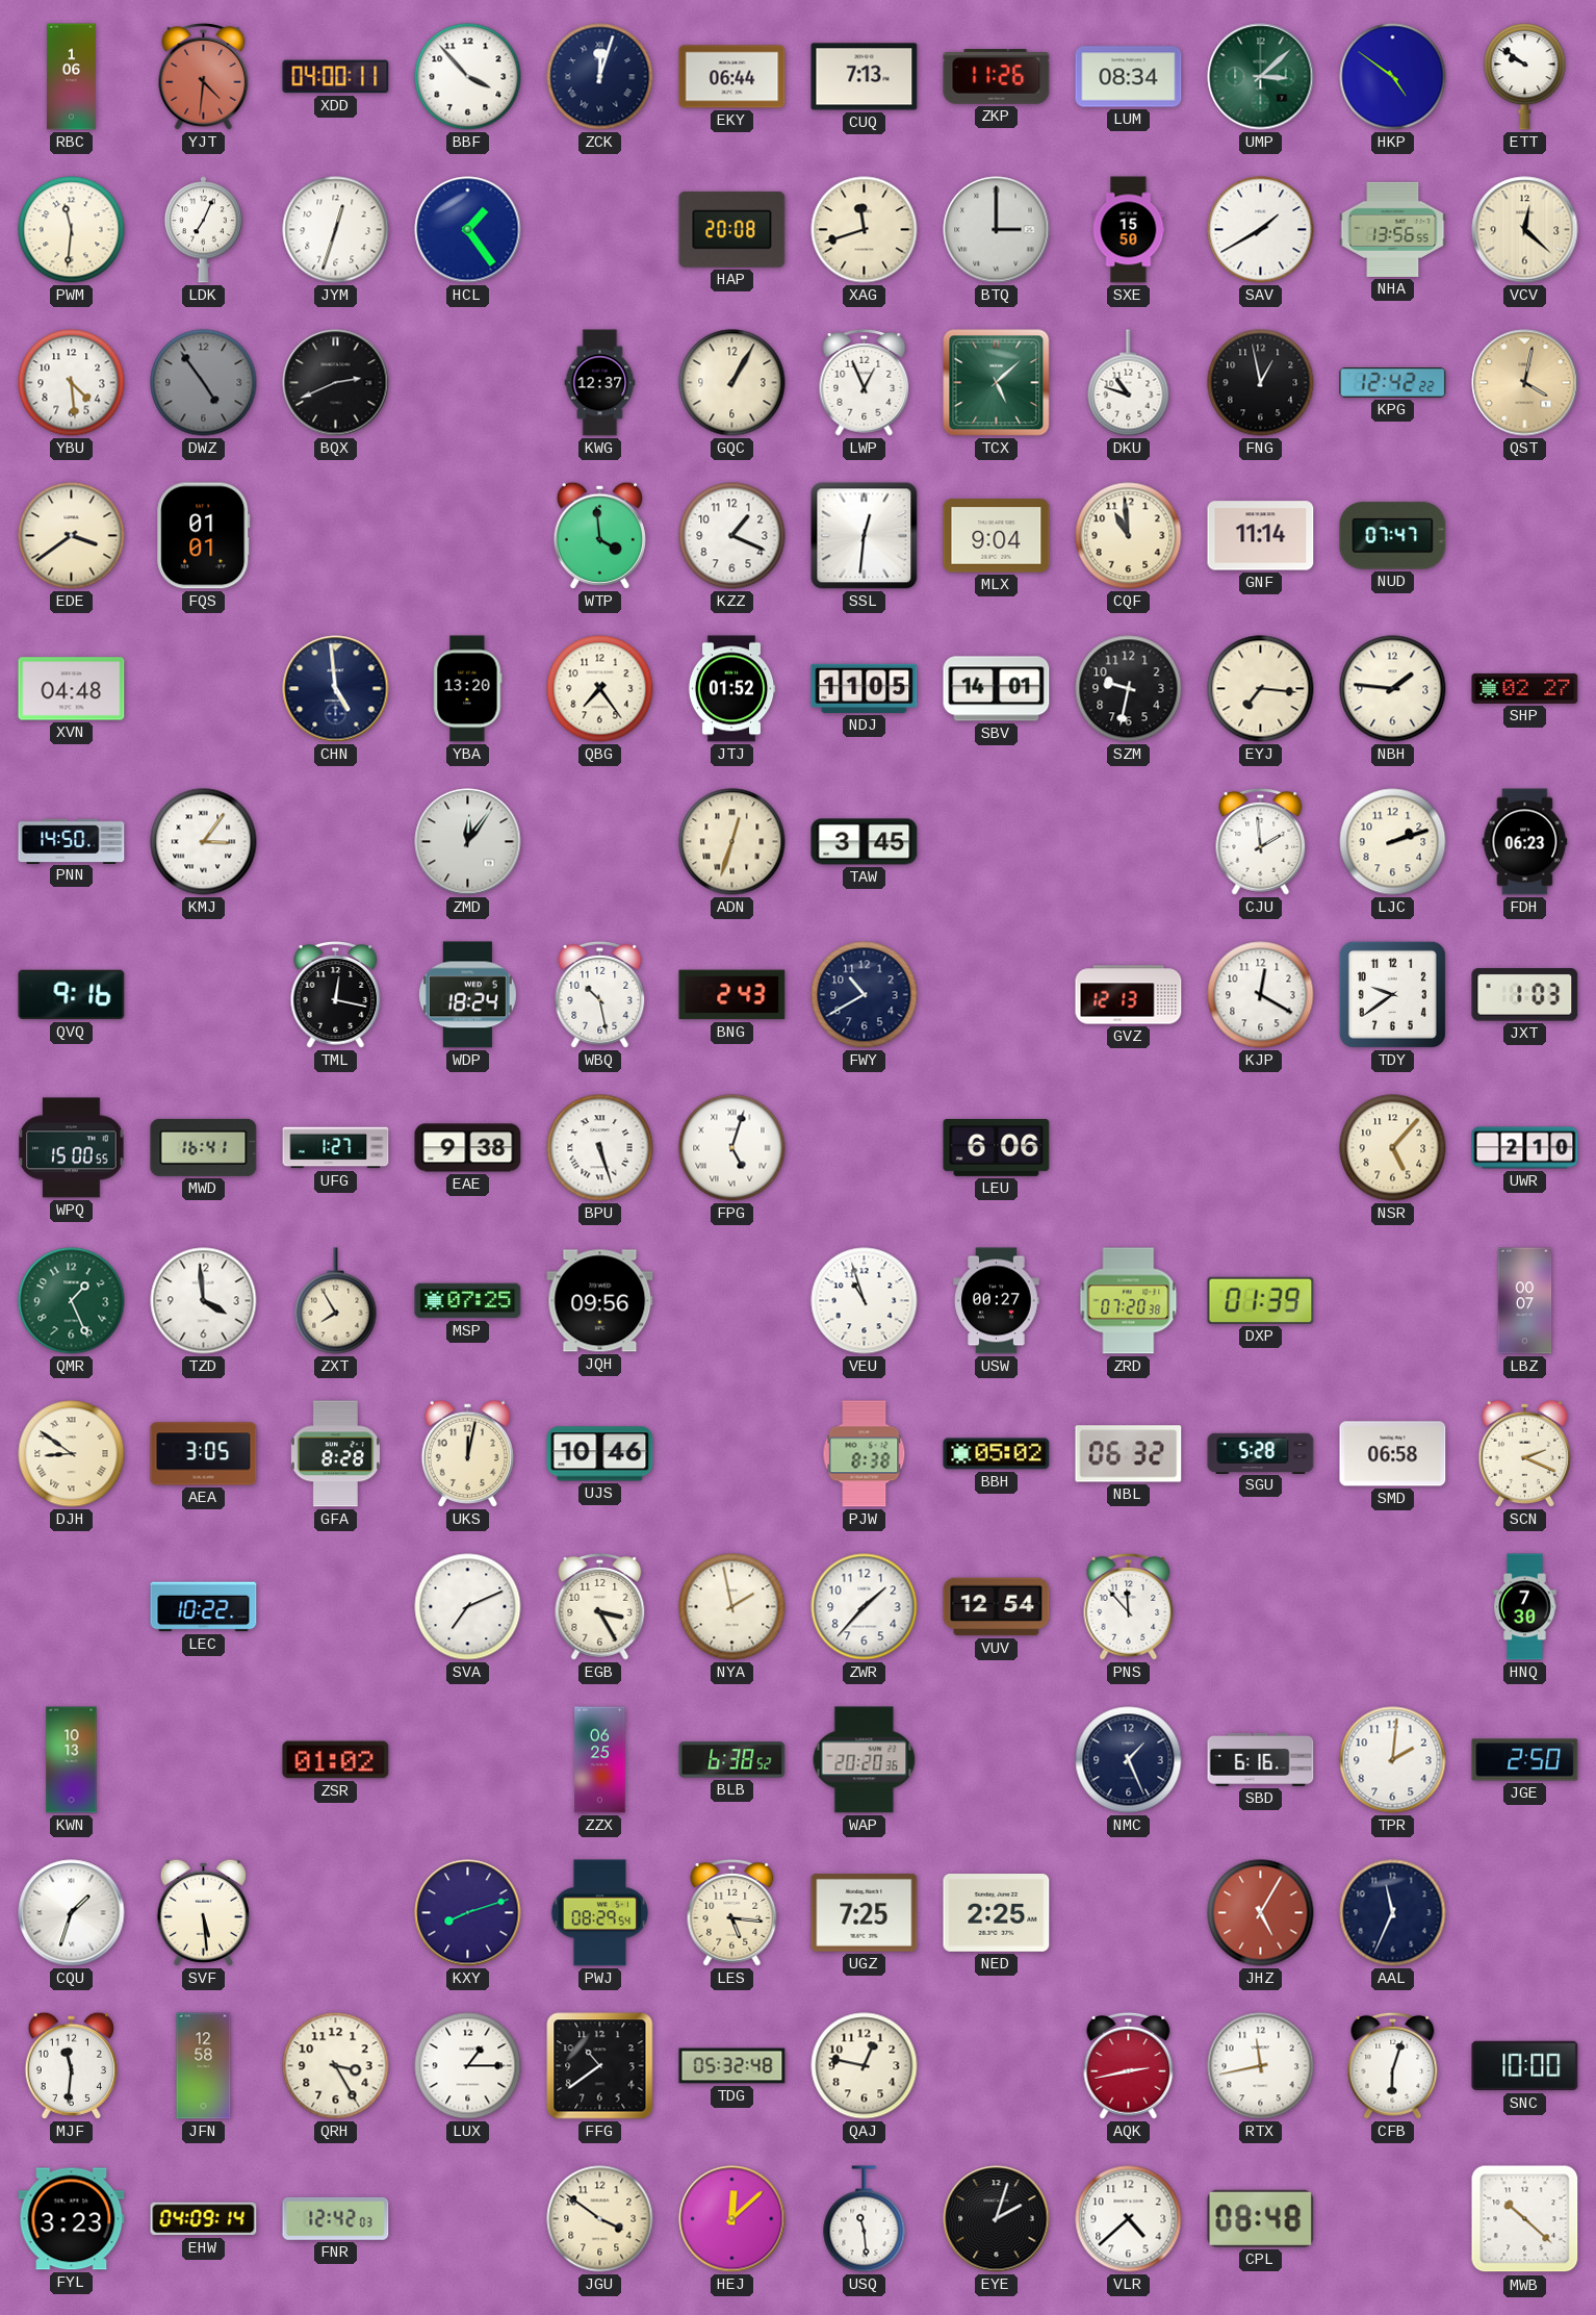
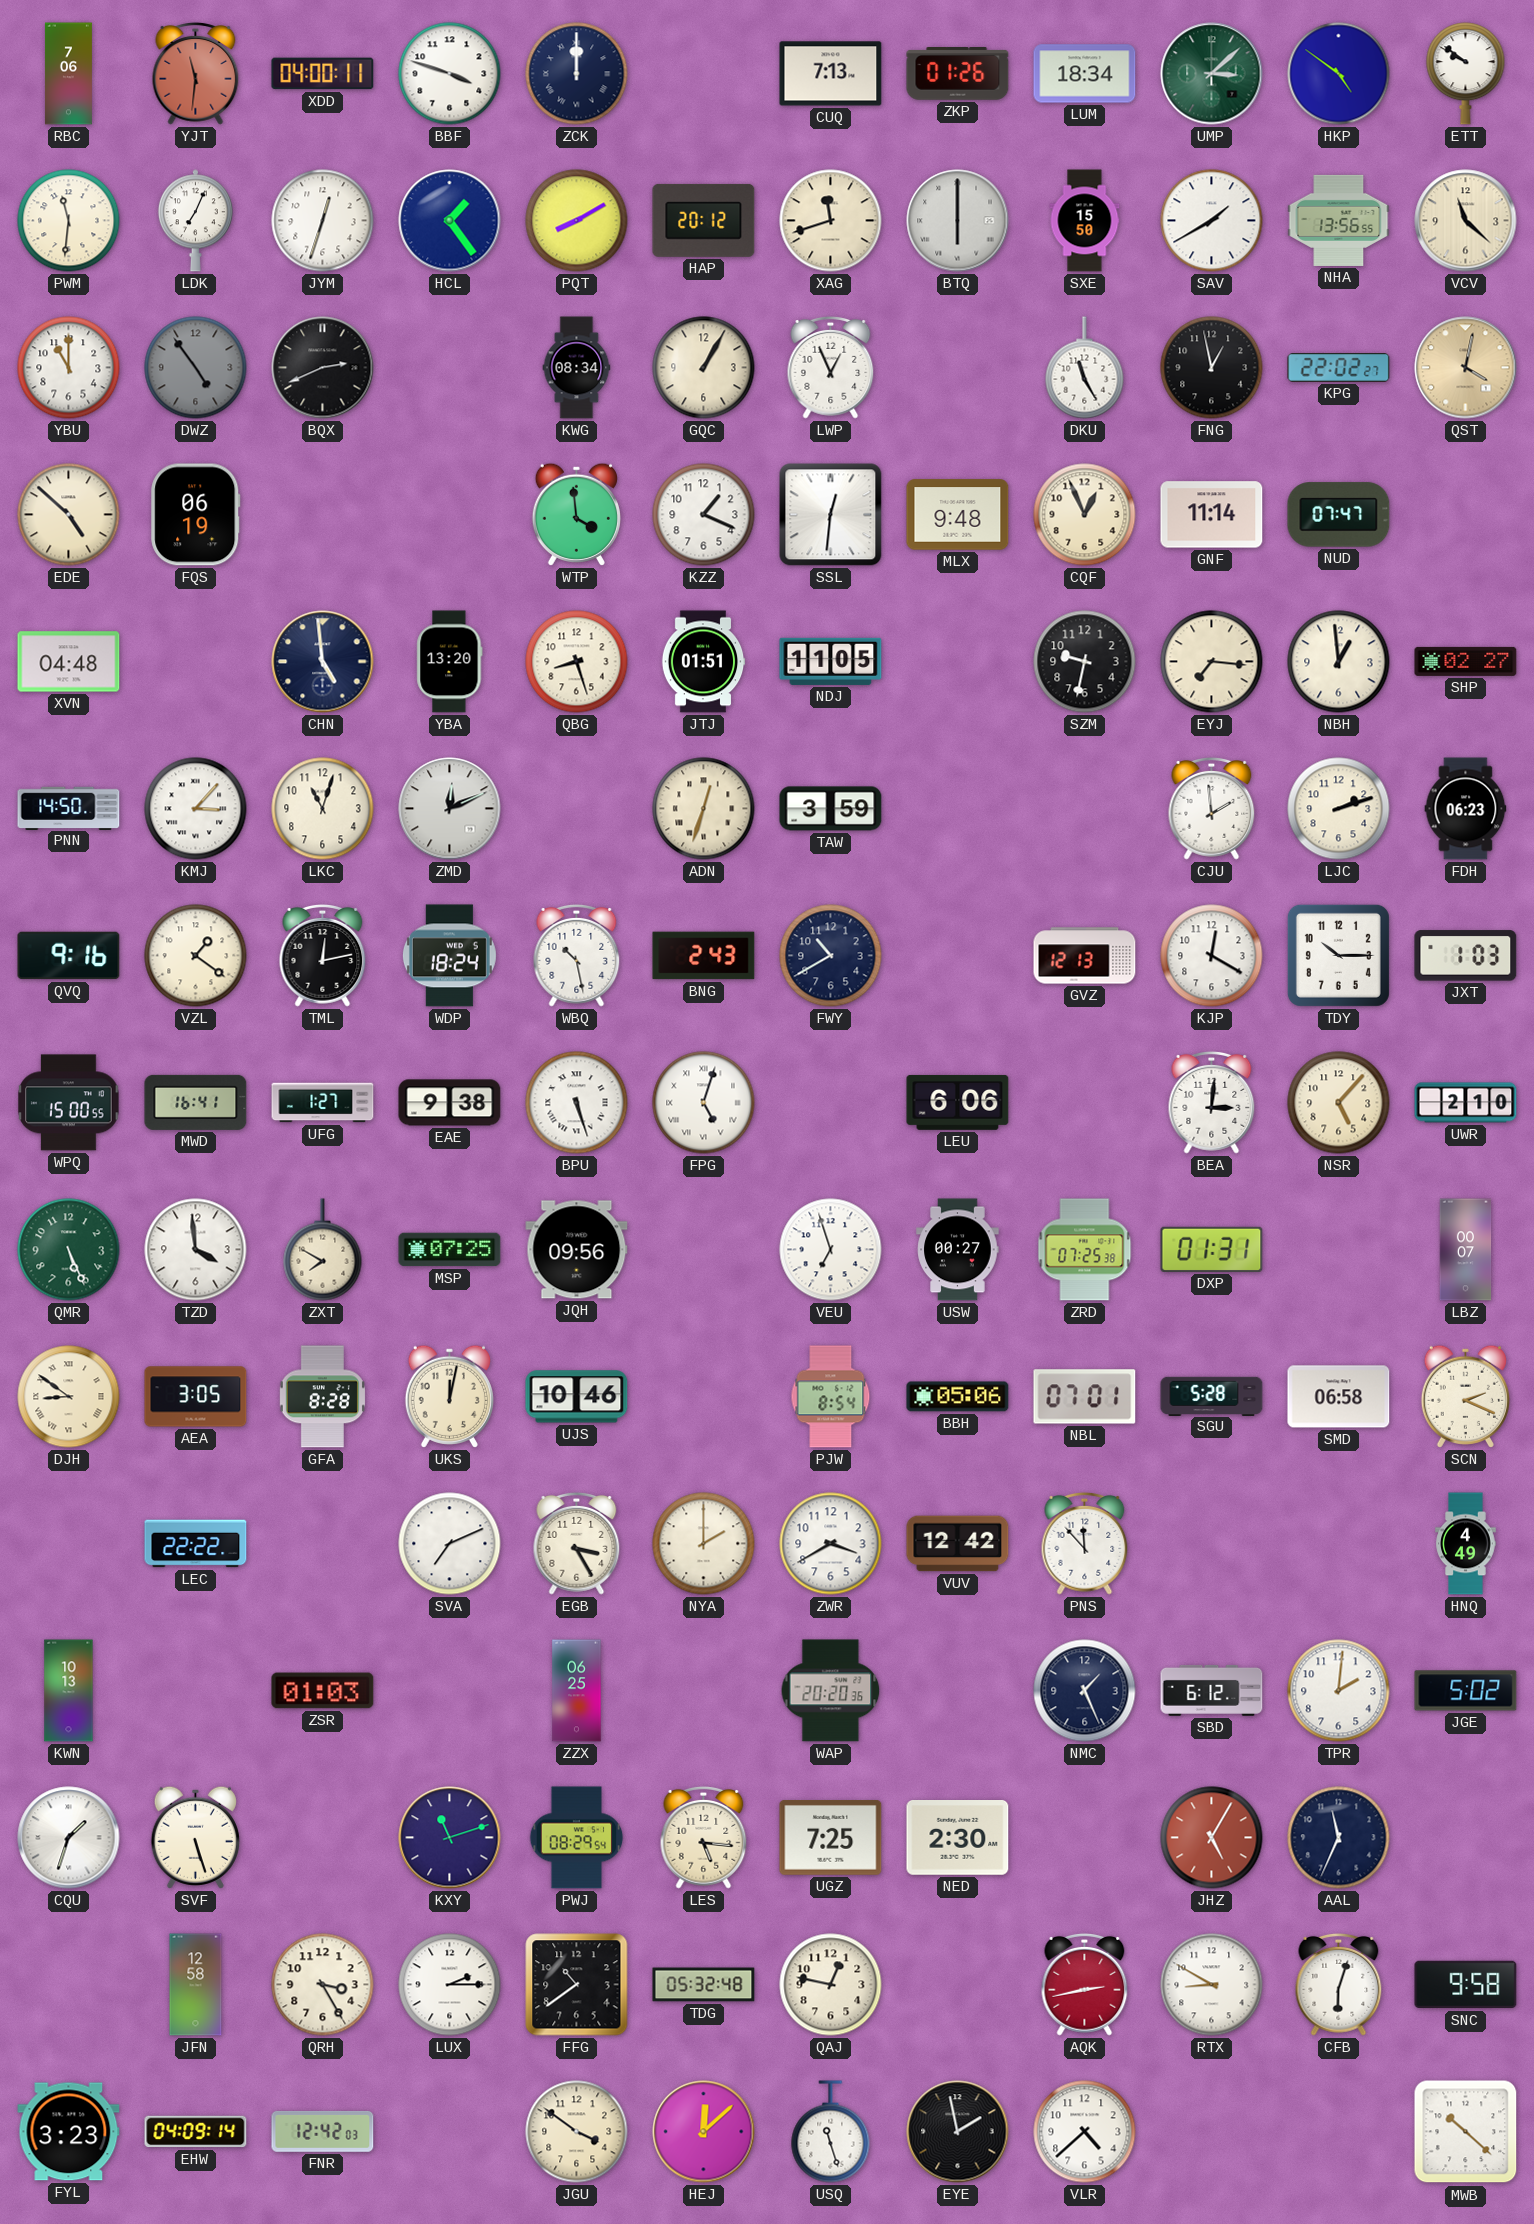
RBC: 1:06 -> 7:06 (68, 74)
YJT: 4:31 -> 11:31 (196, 73)
BBF: 3:53 -> 3:48 (450, 74)
ZCK: 12:03 -> 12:00 (577, 74)
EKY: 06:44 -> none (732, 77)
ZKP: 11:26 -> 01:26 (958, 74)
LUM: 08:34 -> 18:34 (1085, 74)
PQT: none -> 8:10 (577, 221)
HAP: 20:08 -> 20:12 (704, 220)
BTQ: 3:00 -> 6:00 (958, 221)
VCV: 12:22 -> 11:22 (1466, 221)
YBU: 4:29 -> 11:00 (69, 368)
KWG: 12:37 -> 08:34 (577, 368)
TCX: 5:08 -> none (997, 383)
DKU: 10:48 -> 11:25 (1085, 368)
KPG: 12:42 -> 22:02 (1339, 368)
EDE: 3:39 -> 4:52 (69, 515)
FQS: 01:01 -> 06:19 (196, 515)
MLX: 9:04 -> 9:48 (958, 515)
CQF: 10:59 -> 12:56 (1085, 515)
QBG: 7:24 -> 8:27 (577, 662)
JTJ: 01:52 -> 01:51 (703, 662)
SBV: 14:01 -> none (997, 689)
NBH: 1:46 -> 12:59 (1339, 662)
KMJ: 3:06 -> 3:07 (196, 809)
LKC: none -> 11:03 (323, 809)
ZMD: 12:06 -> 12:11 (450, 809)
TAW: 3:45 -> 3:59 (831, 809)
VZL: none -> 1:21 (196, 956)
TML: 12:17 -> 12:13 (323, 955)
TDY: 9:39 -> 10:15 (1338, 955)
BEA: none -> 3:01 (1212, 1102)
QMR: 1:26 -> 5:26 (69, 1250)
ZXT: 7:55 -> 7:50 (323, 1250)
VEU: 10:57 -> 6:57 (831, 1250)
ZRD: 07:20 -> 07:25 (1085, 1250)
DXP: 01:39 -> 01:31 (1212, 1249)
PJW: 8:38 -> 8:54 (831, 1397)
BBH: 05:02 -> 05:06 (958, 1397)
NBL: 06:32 -> 07:01 (1085, 1397)
LEC: 10:22 -> 22:22 (196, 1544)
NYA: 1:58 -> 2:00 (704, 1544)
ZWR: 1:37 -> 3:40 (831, 1544)
VUV: 12:54 -> 12:42 (958, 1544)
HNQ: 7:30 -> 4:49 (1466, 1544)
ZSR: 01:02 -> 01:03 (323, 1691)
BLB: 6:38 -> none (732, 1760)
SBD: 6:16 -> 6:12 (1212, 1690)
JGE: 2:50 -> 5:02 (1466, 1691)
SVF: 5:29 -> 5:27 (195, 1837)
KXY: 8:12 -> 11:12 (450, 1838)
NED: 2:25 -> 2:30 (958, 1838)
MJF: 11:31 -> none (71, 2065)
LUX: 1:15 -> 2:15 (450, 1985)
RTX: 11:43 -> 8:50 (1212, 1985)
SNC: 10:00 -> 9:58 (1466, 1985)
USQ: 11:29 -> 11:27 (831, 2132)
EYE: 2:03 -> 1:58 (958, 2132)
CPL: 08:48 -> none (1261, 2218)
